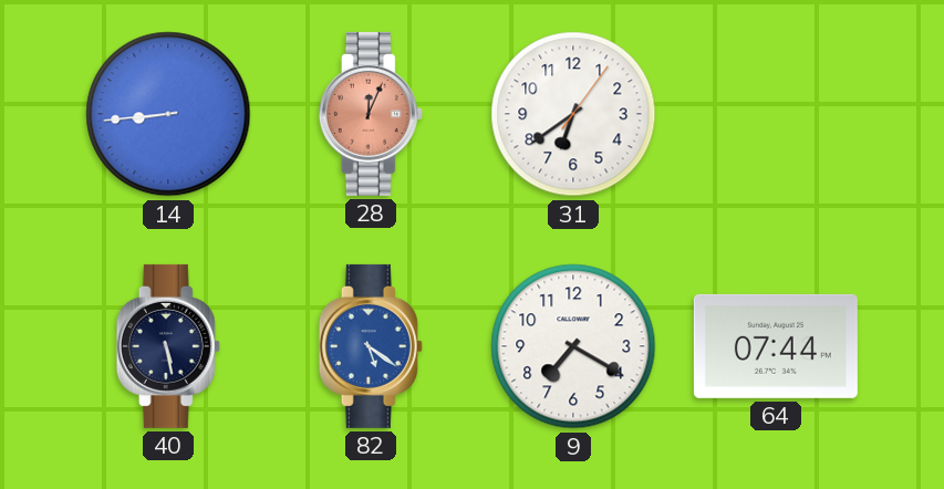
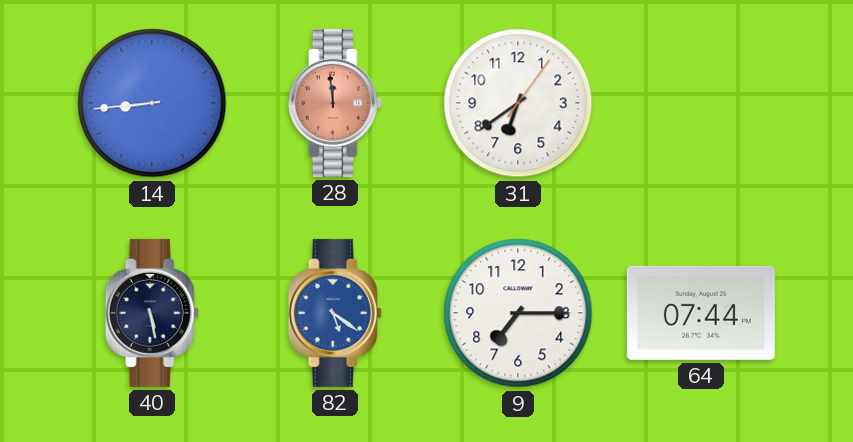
28: 12:04 -> 11:59 (335, 103)
9: 7:20 -> 7:15 (518, 313)
